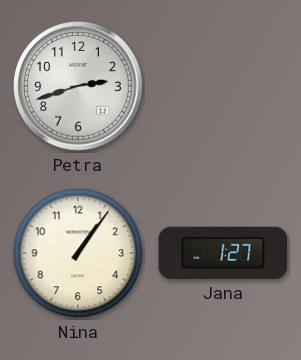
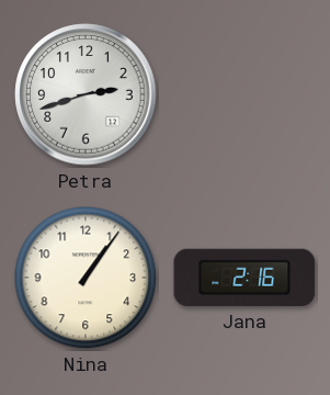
Jana: 1:27 -> 2:16 (244, 278)
